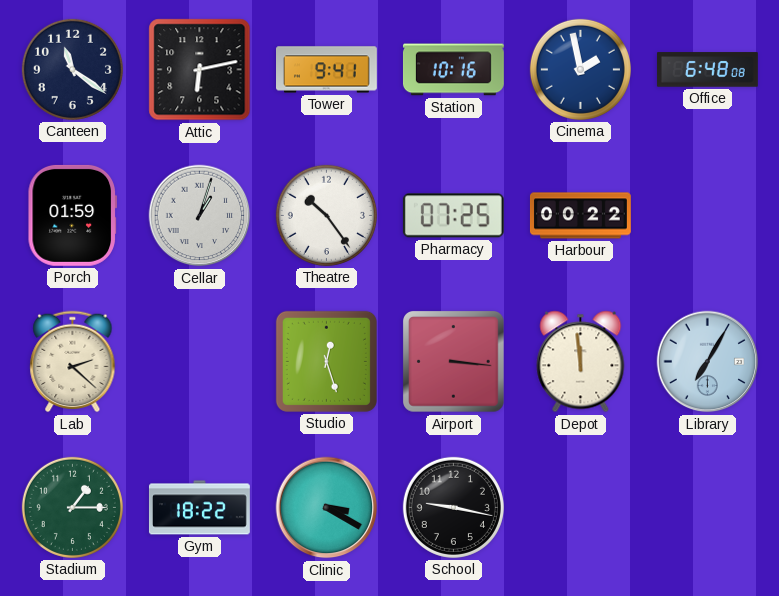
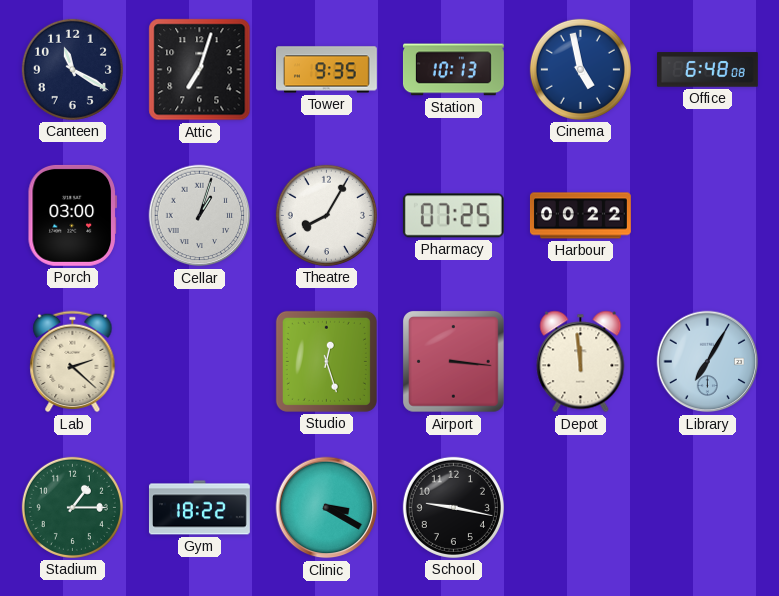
Canteen: 11:21 -> 11:20 (72, 69)
Attic: 6:13 -> 7:03 (200, 70)
Tower: 9:41 -> 9:35 (327, 70)
Station: 10:16 -> 10:13 (453, 70)
Cinema: 1:58 -> 4:58 (580, 69)
Porch: 01:59 -> 03:00 (72, 215)
Theatre: 10:24 -> 8:05 (326, 215)
